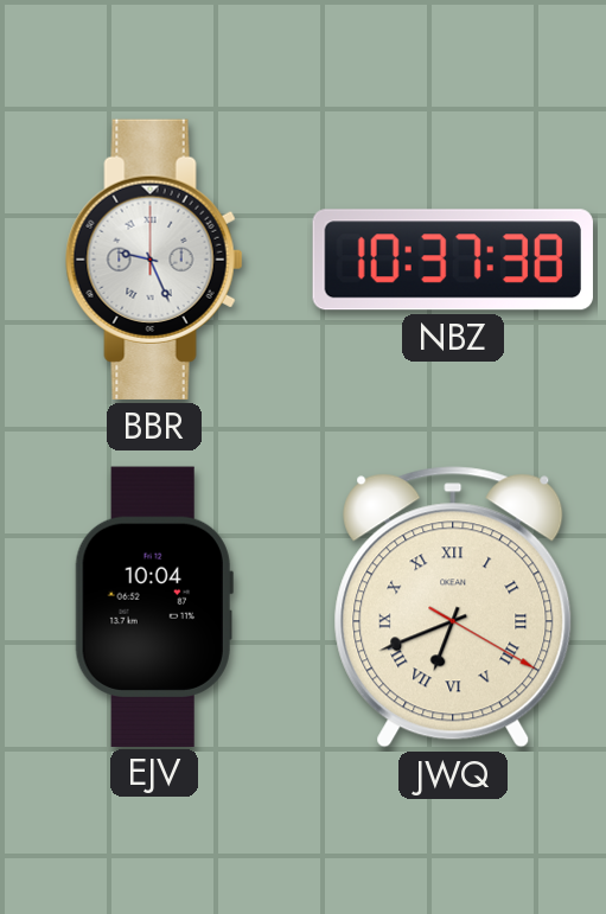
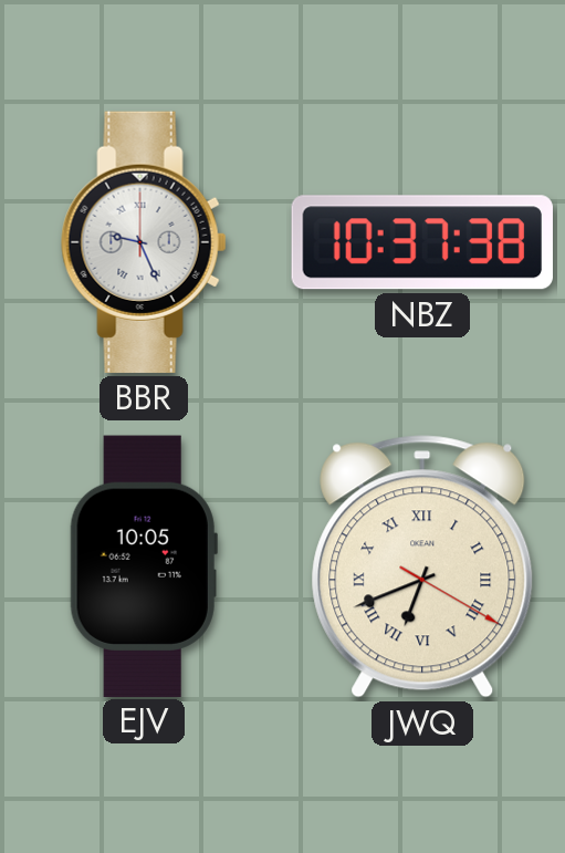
EJV: 10:04 -> 10:05 (144, 565)
